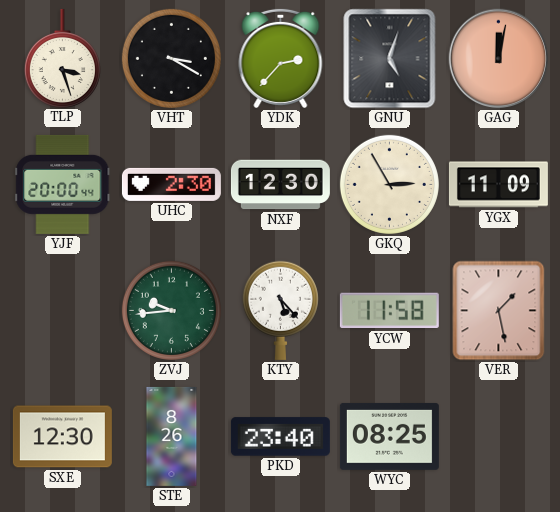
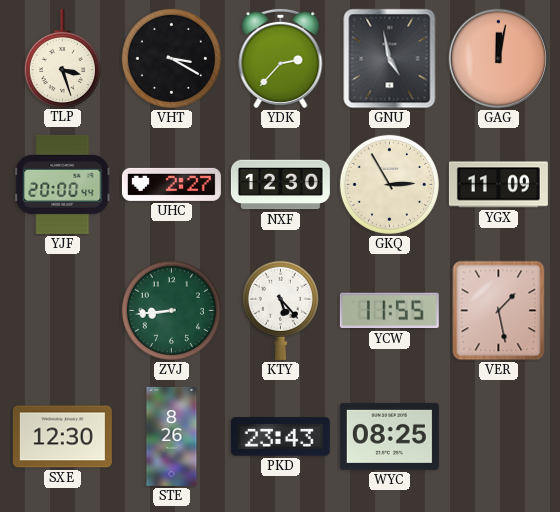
GNU: 5:03 -> 4:58 (390, 59)
UHC: 2:30 -> 2:27 (171, 184)
ZVJ: 9:44 -> 8:44 (171, 310)
YCW: 11:58 -> 11:55 (389, 311)
PKD: 23:40 -> 23:43 (280, 437)
